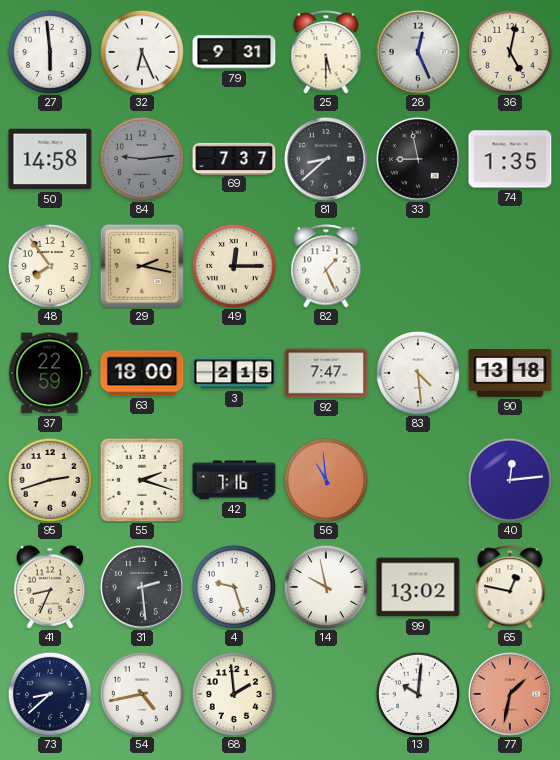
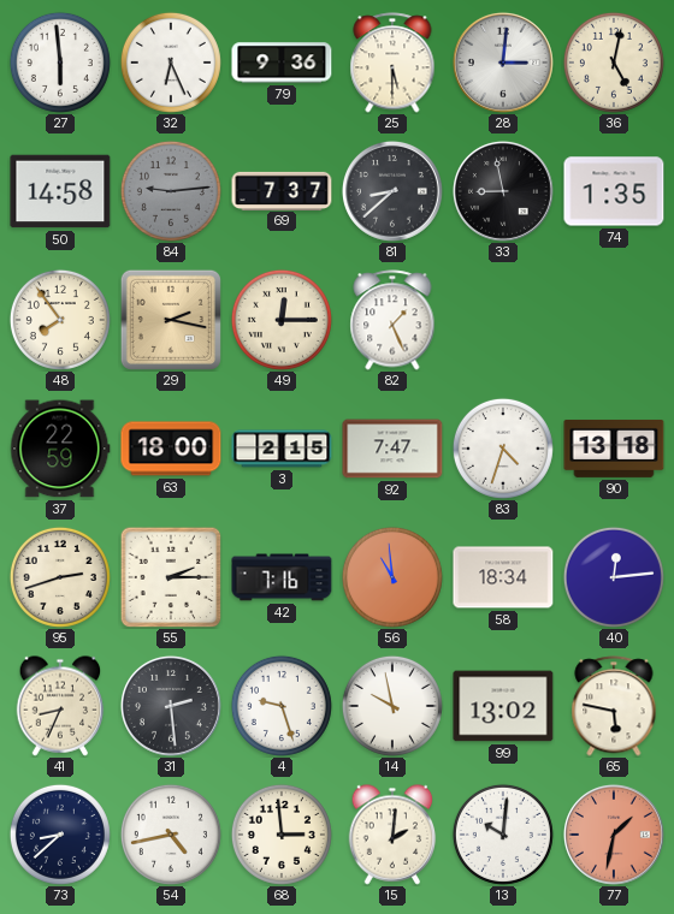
79: 9:31 -> 9:36 (282, 63)
28: 12:26 -> 3:01 (503, 63)
83: 4:29 -> 4:33 (503, 449)
55: 2:18 -> 2:15 (171, 577)
58: none -> 18:34 (503, 577)
65: 12:47 -> 5:47 (614, 706)
68: 1:59 -> 2:59 (282, 835)
15: none -> 2:01 (392, 835)
